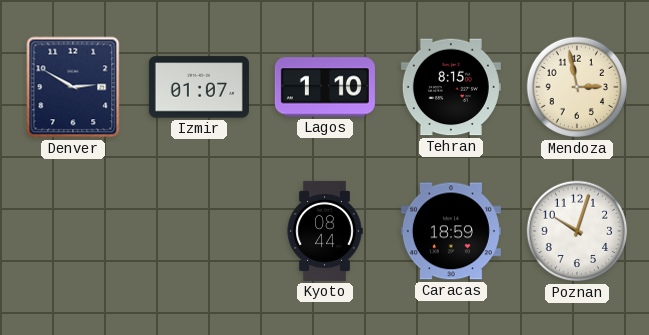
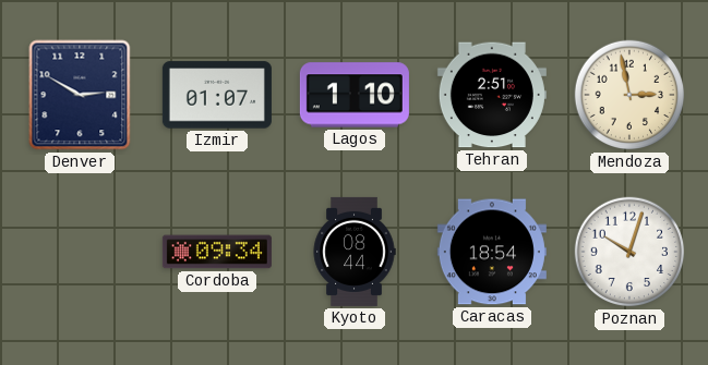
Tehran: 8:15 -> 2:51 (492, 95)
Cordoba: none -> 09:34 (217, 252)
Caracas: 18:59 -> 18:54 (492, 252)
